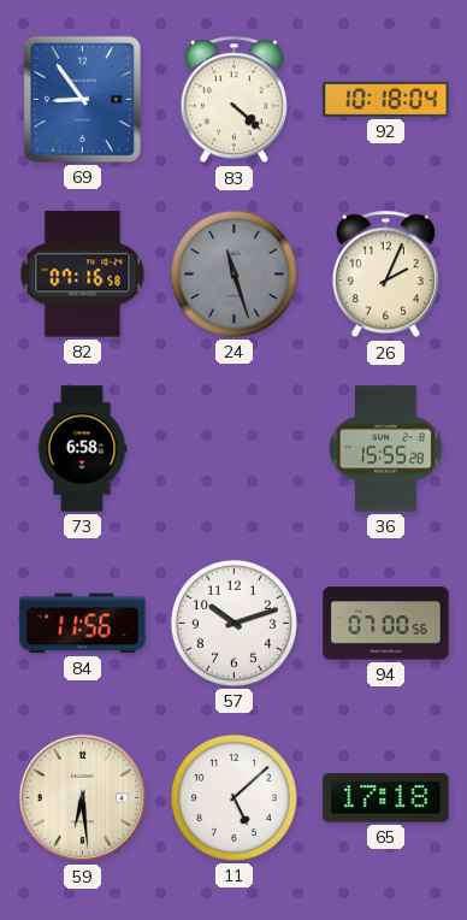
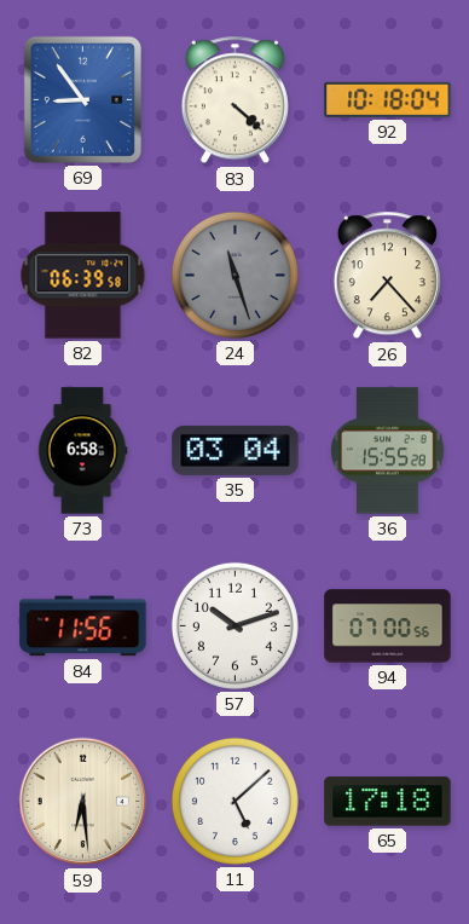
82: 07:16 -> 06:39 (83, 276)
26: 2:04 -> 7:23 (387, 276)
35: none -> 03:04 (236, 450)
